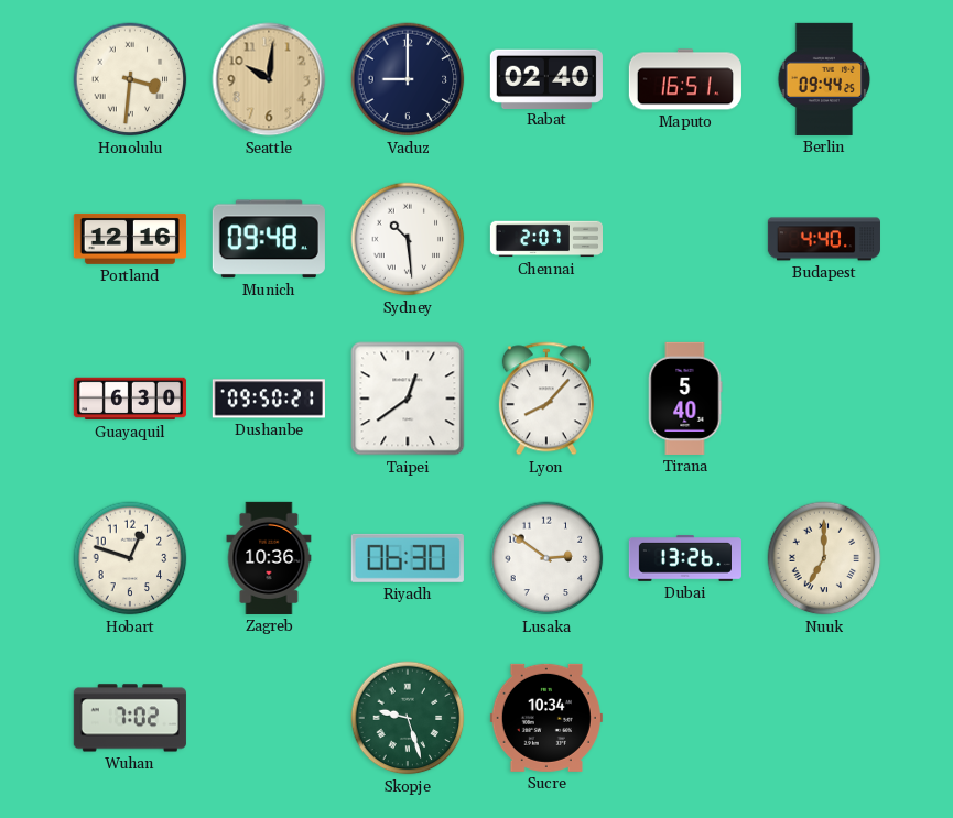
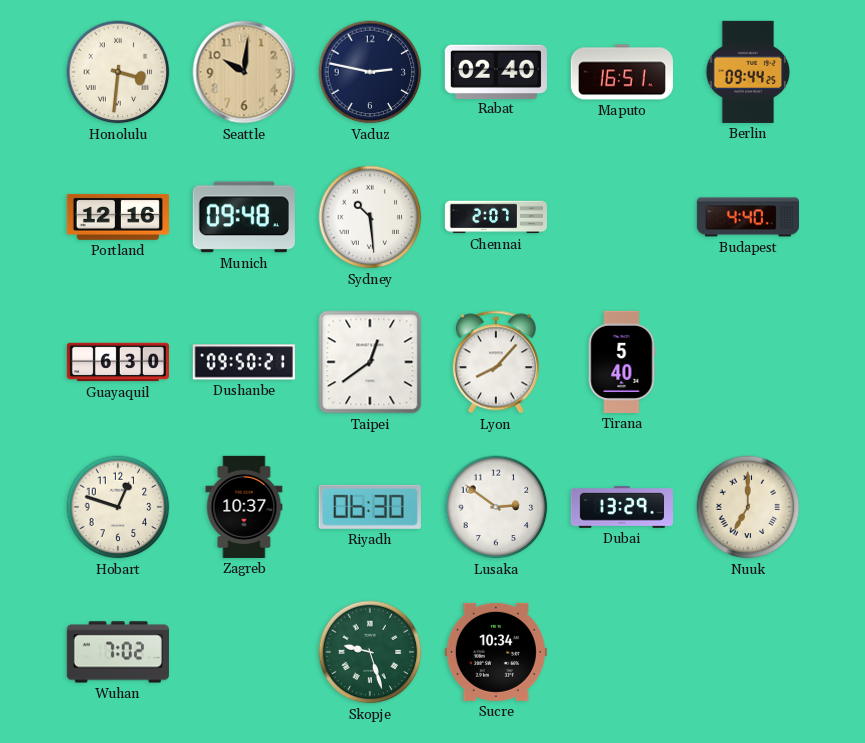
Vaduz: 9:00 -> 2:47 (370, 72)
Zagreb: 10:36 -> 10:37 (244, 507)
Dubai: 13:26 -> 13:29 (622, 507)
